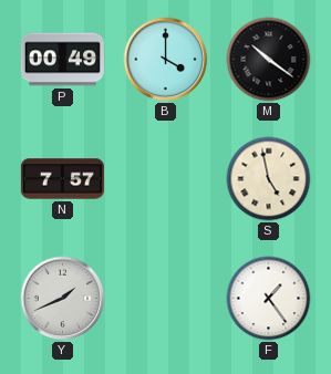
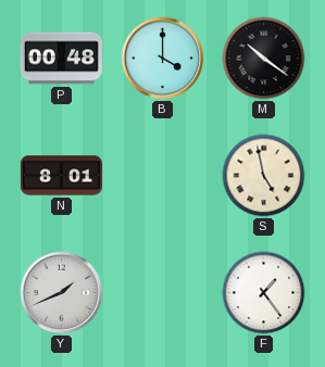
P: 00:49 -> 00:48 (61, 59)
N: 7:57 -> 8:01 (61, 176)
